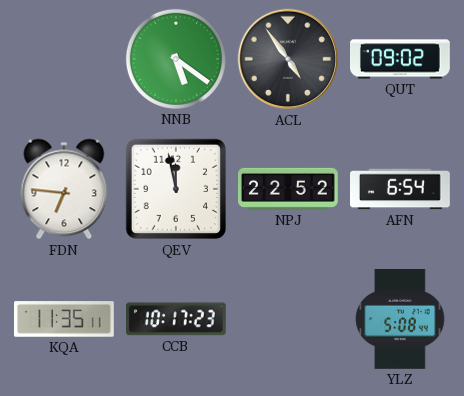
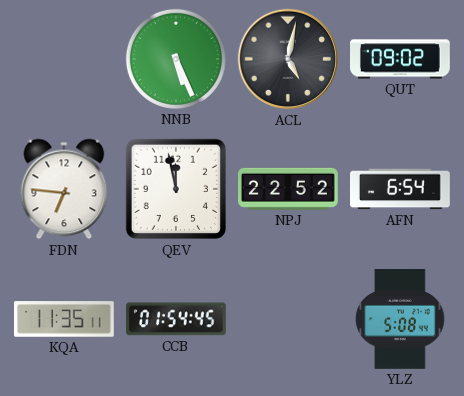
NNB: 5:21 -> 5:26 (176, 59)
ACL: 4:54 -> 5:02 (288, 59)
CCB: 10:17 -> 01:54 (176, 319)
